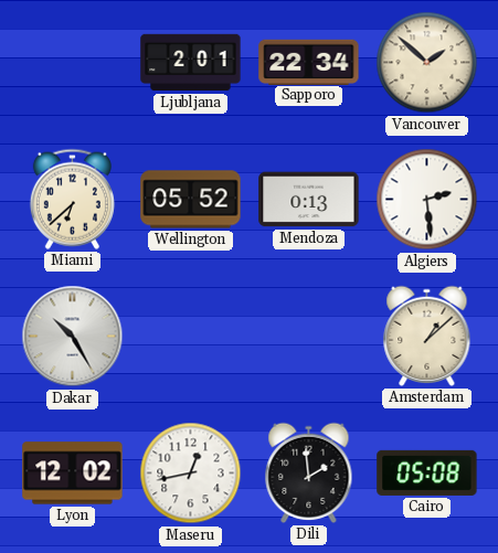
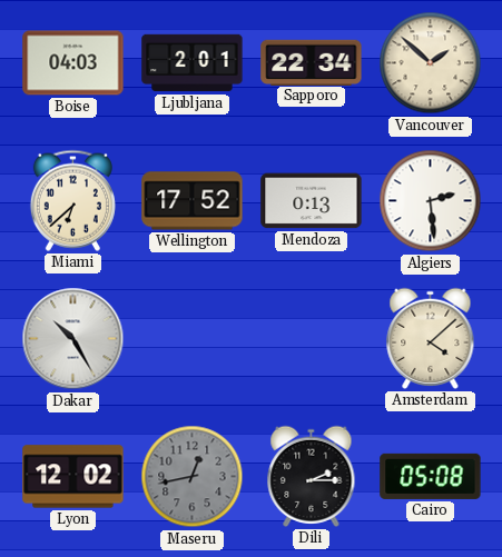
Boise: none -> 04:03 (73, 63)
Wellington: 05:52 -> 17:52 (193, 201)
Amsterdam: 1:08 -> 4:08 (431, 338)
Maseru dial: white -> grey (193, 477)
Dili: 1:59 -> 2:15 (312, 476)
